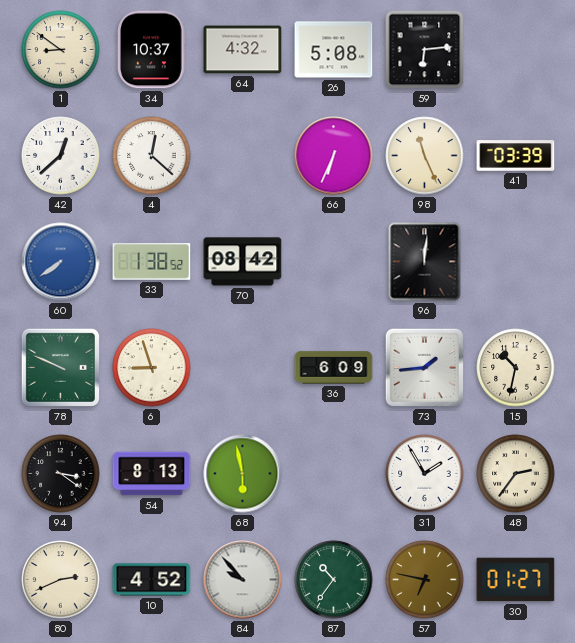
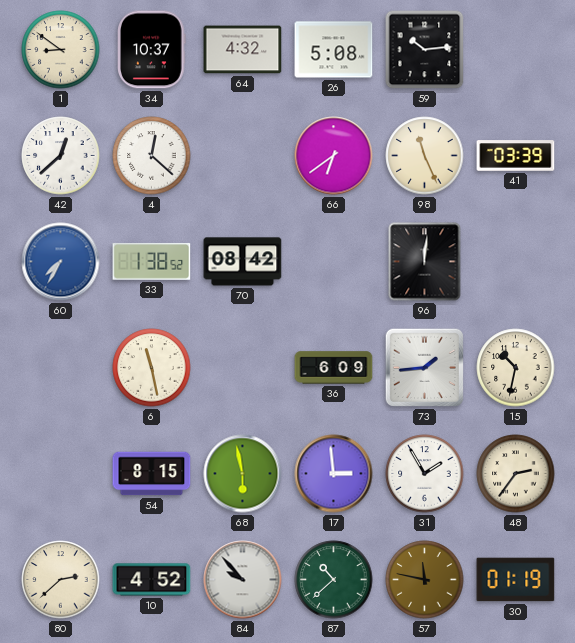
59: 6:14 -> 10:14 (425, 50)
66: 6:34 -> 6:39 (334, 156)
60: 7:39 -> 7:35 (61, 262)
78: 9:49 -> none (60, 367)
6: 8:57 -> 11:28 (152, 368)
94: 3:21 -> none (61, 474)
54: 8:13 -> 8:15 (152, 474)
17: none -> 2:59 (334, 474)
80: 2:41 -> 2:38 (61, 580)
87: 10:36 -> 10:38 (334, 580)
57: 6:47 -> 11:47 (425, 580)
30: 01:27 -> 01:19 (516, 580)
